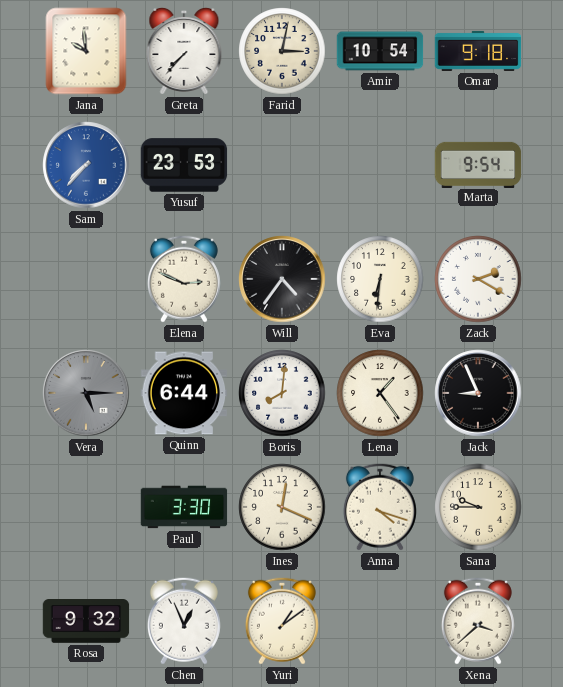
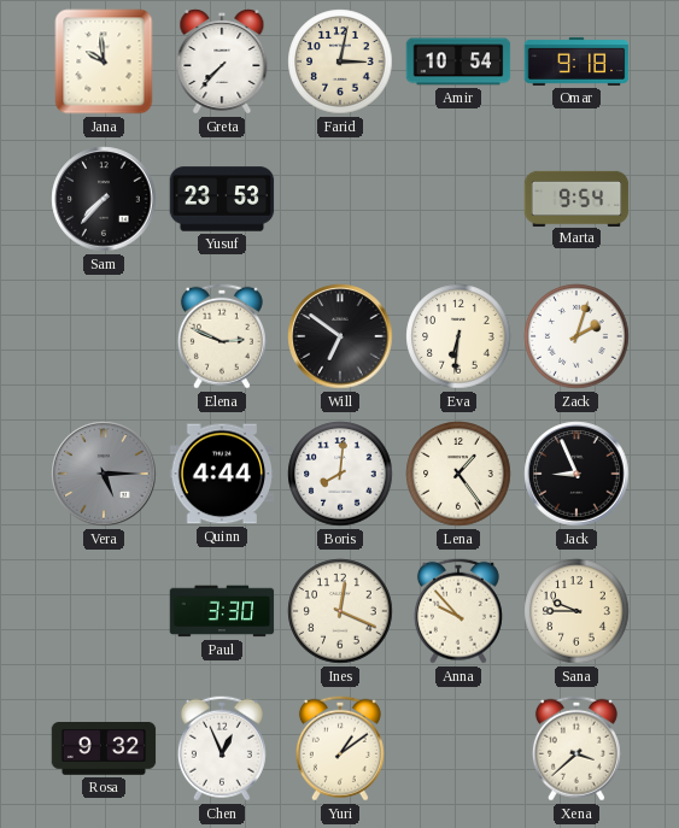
Sam dial: blue -> black (104, 199)
Will: 4:36 -> 6:51 (340, 336)
Zack: 2:20 -> 2:03 (576, 336)
Quinn: 6:44 -> 4:44 (222, 474)
Anna: 4:18 -> 9:53 (458, 611)
